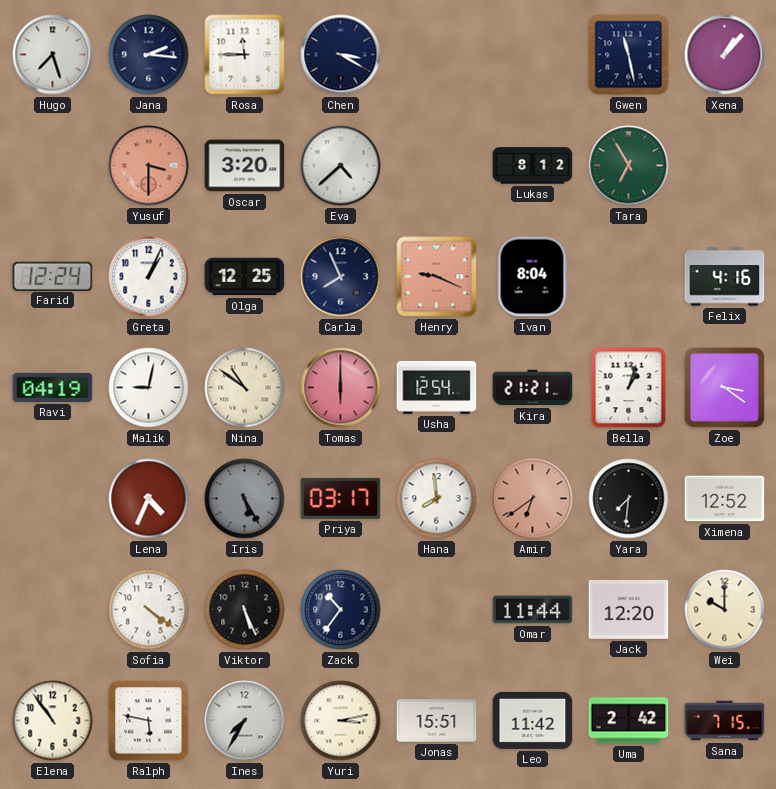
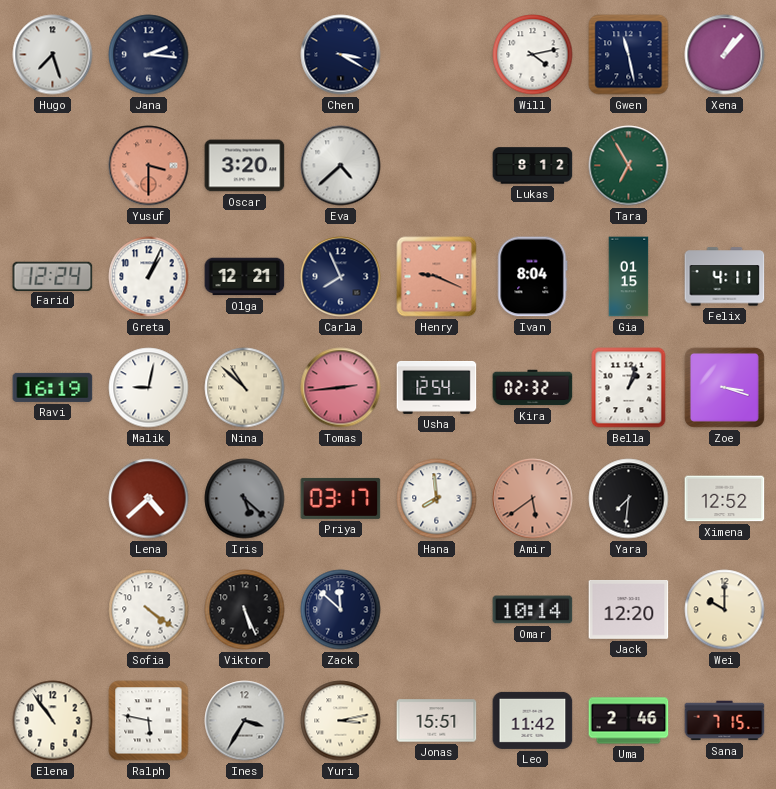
Rosa: 11:45 -> none (245, 55)
Will: none -> 4:13 (533, 55)
Olga: 12:25 -> 12:21 (245, 277)
Gia: none -> 01:15 (629, 277)
Felix: 4:16 -> 4:11 (725, 277)
Ravi: 04:19 -> 16:19 (53, 387)
Nina: 10:51 -> 10:52 (245, 388)
Tomas: 6:00 -> 2:44 (341, 388)
Kira: 21:21 -> 02:32 (533, 388)
Zoe: 3:21 -> 3:18 (724, 387)
Lena: 4:34 -> 4:38 (149, 499)
Iris: 5:25 -> 5:22 (245, 499)
Amir: 6:39 -> 5:39 (533, 499)
Zack: 10:36 -> 11:52 (341, 610)
Omar: 11:44 -> 10:14 (533, 610)
Ines: 7:35 -> 3:35 (245, 721)
Uma: 2:42 -> 2:46 (629, 721)
